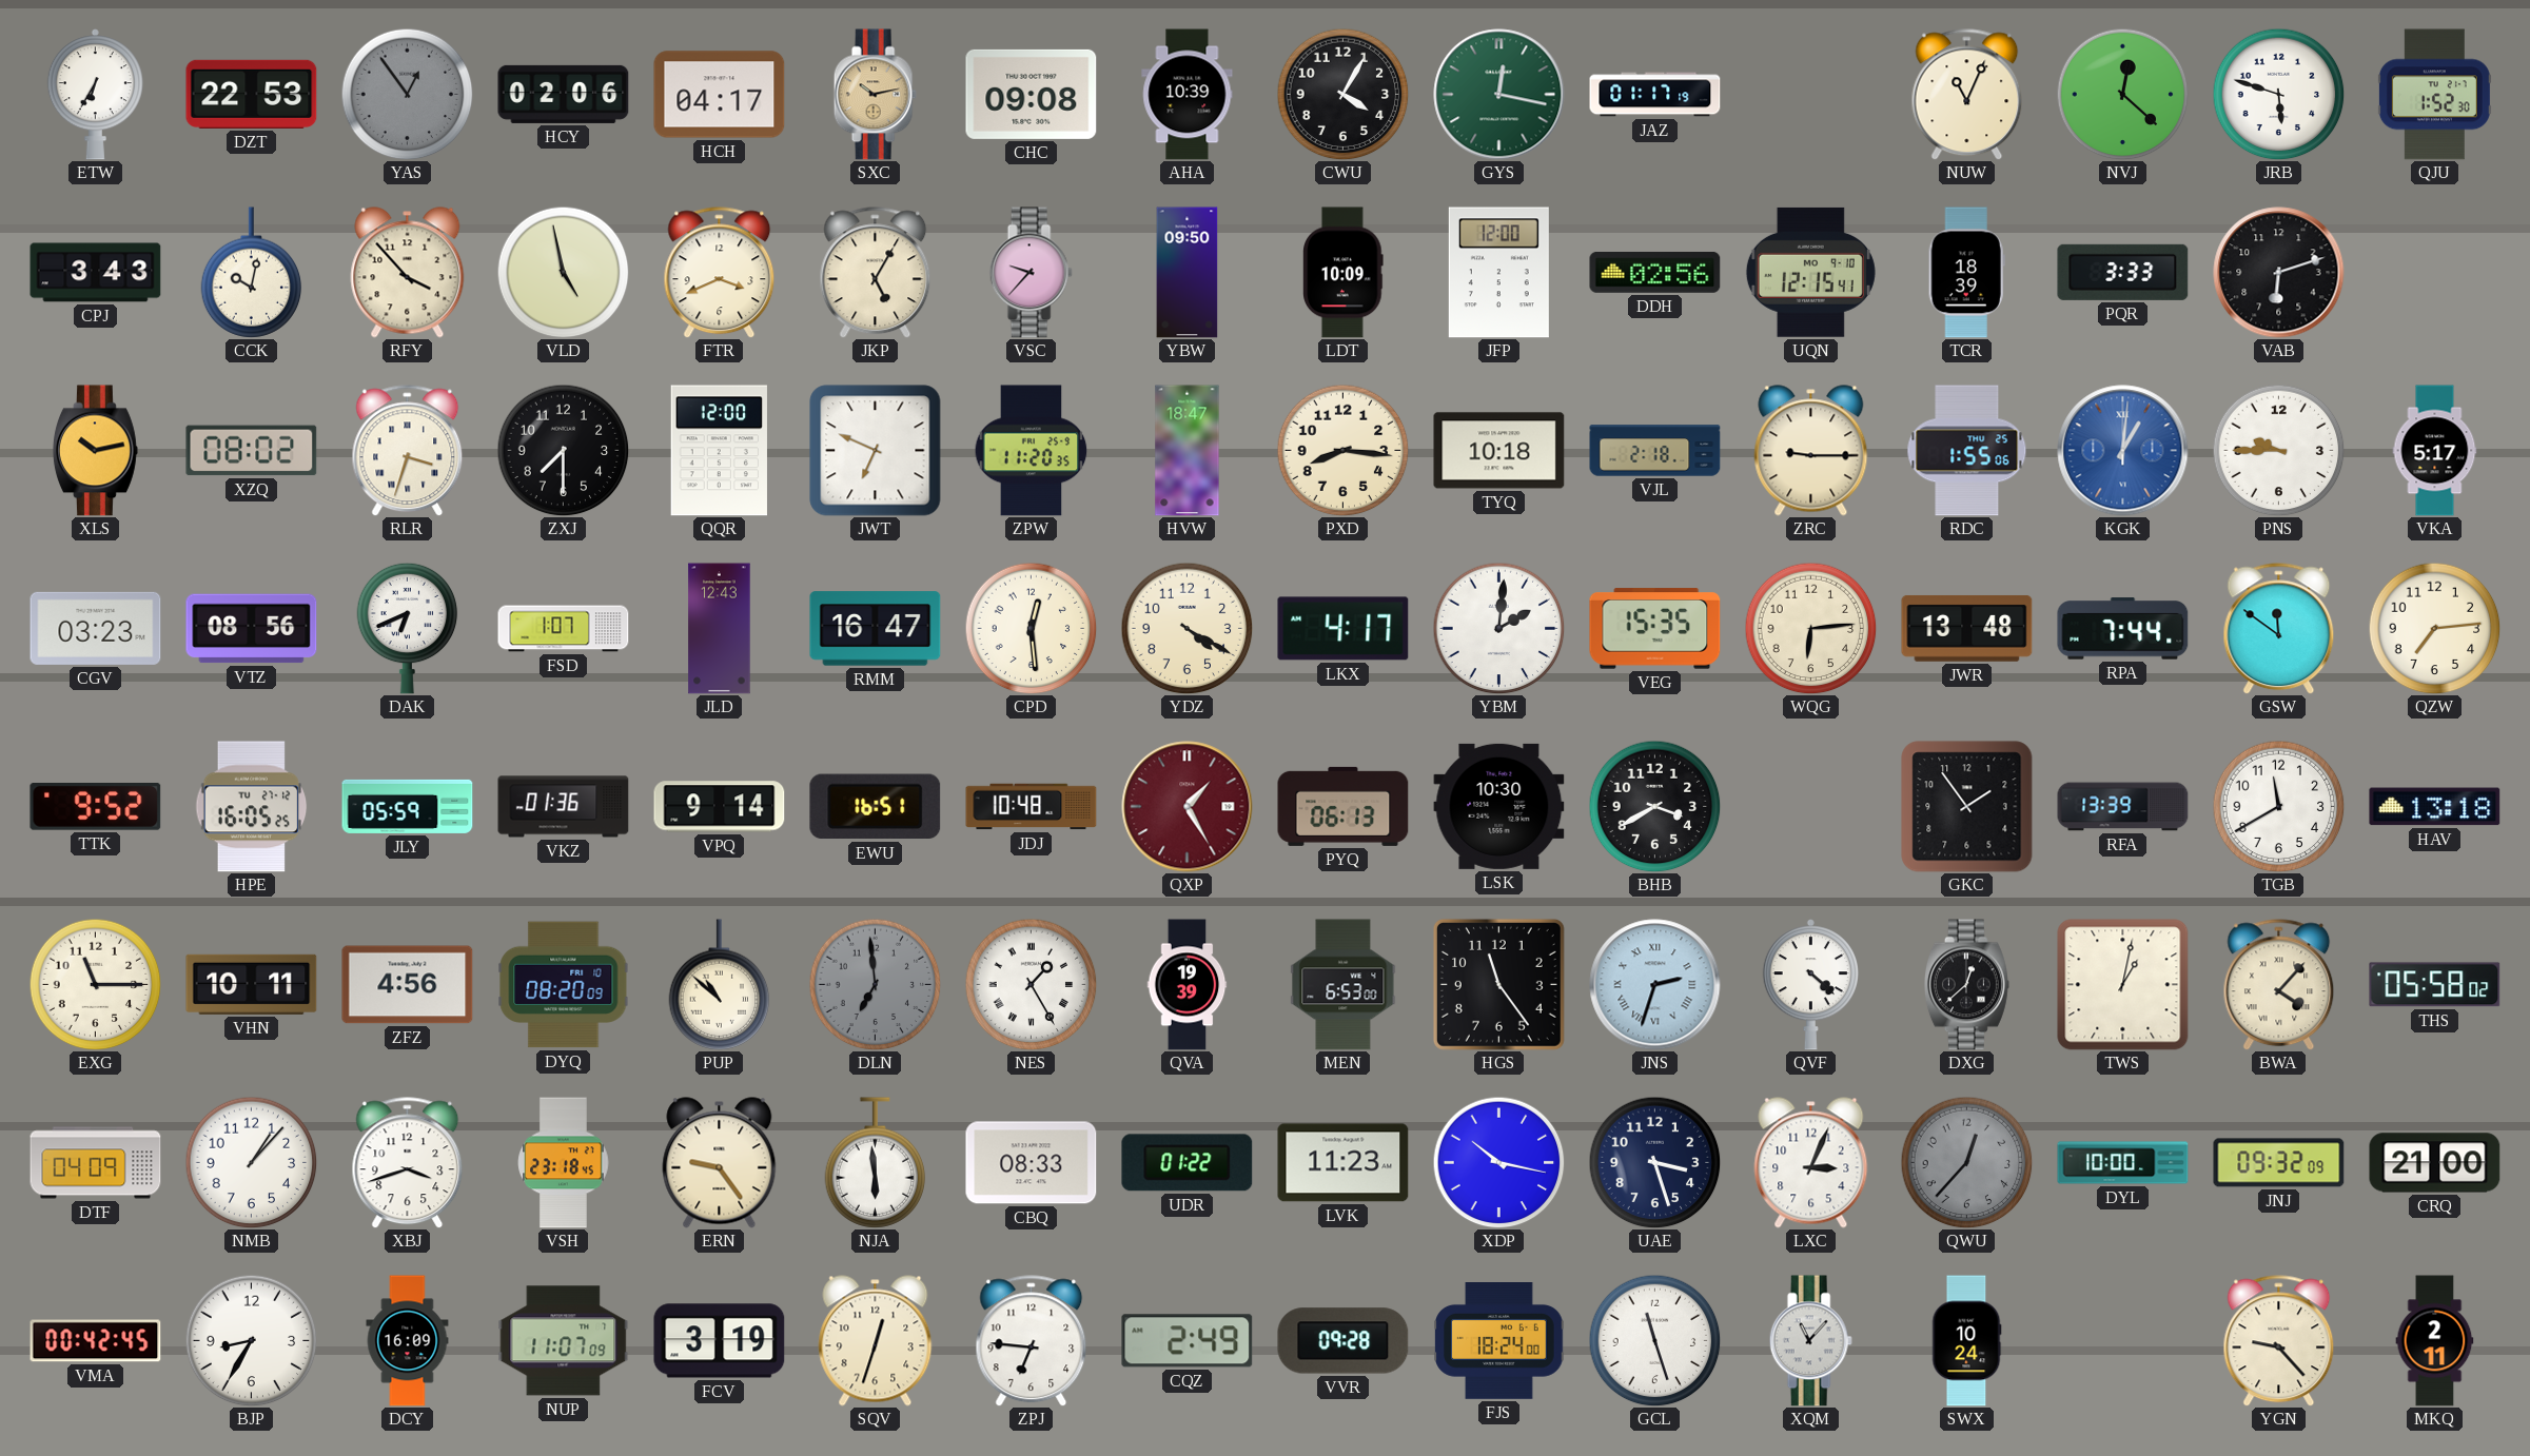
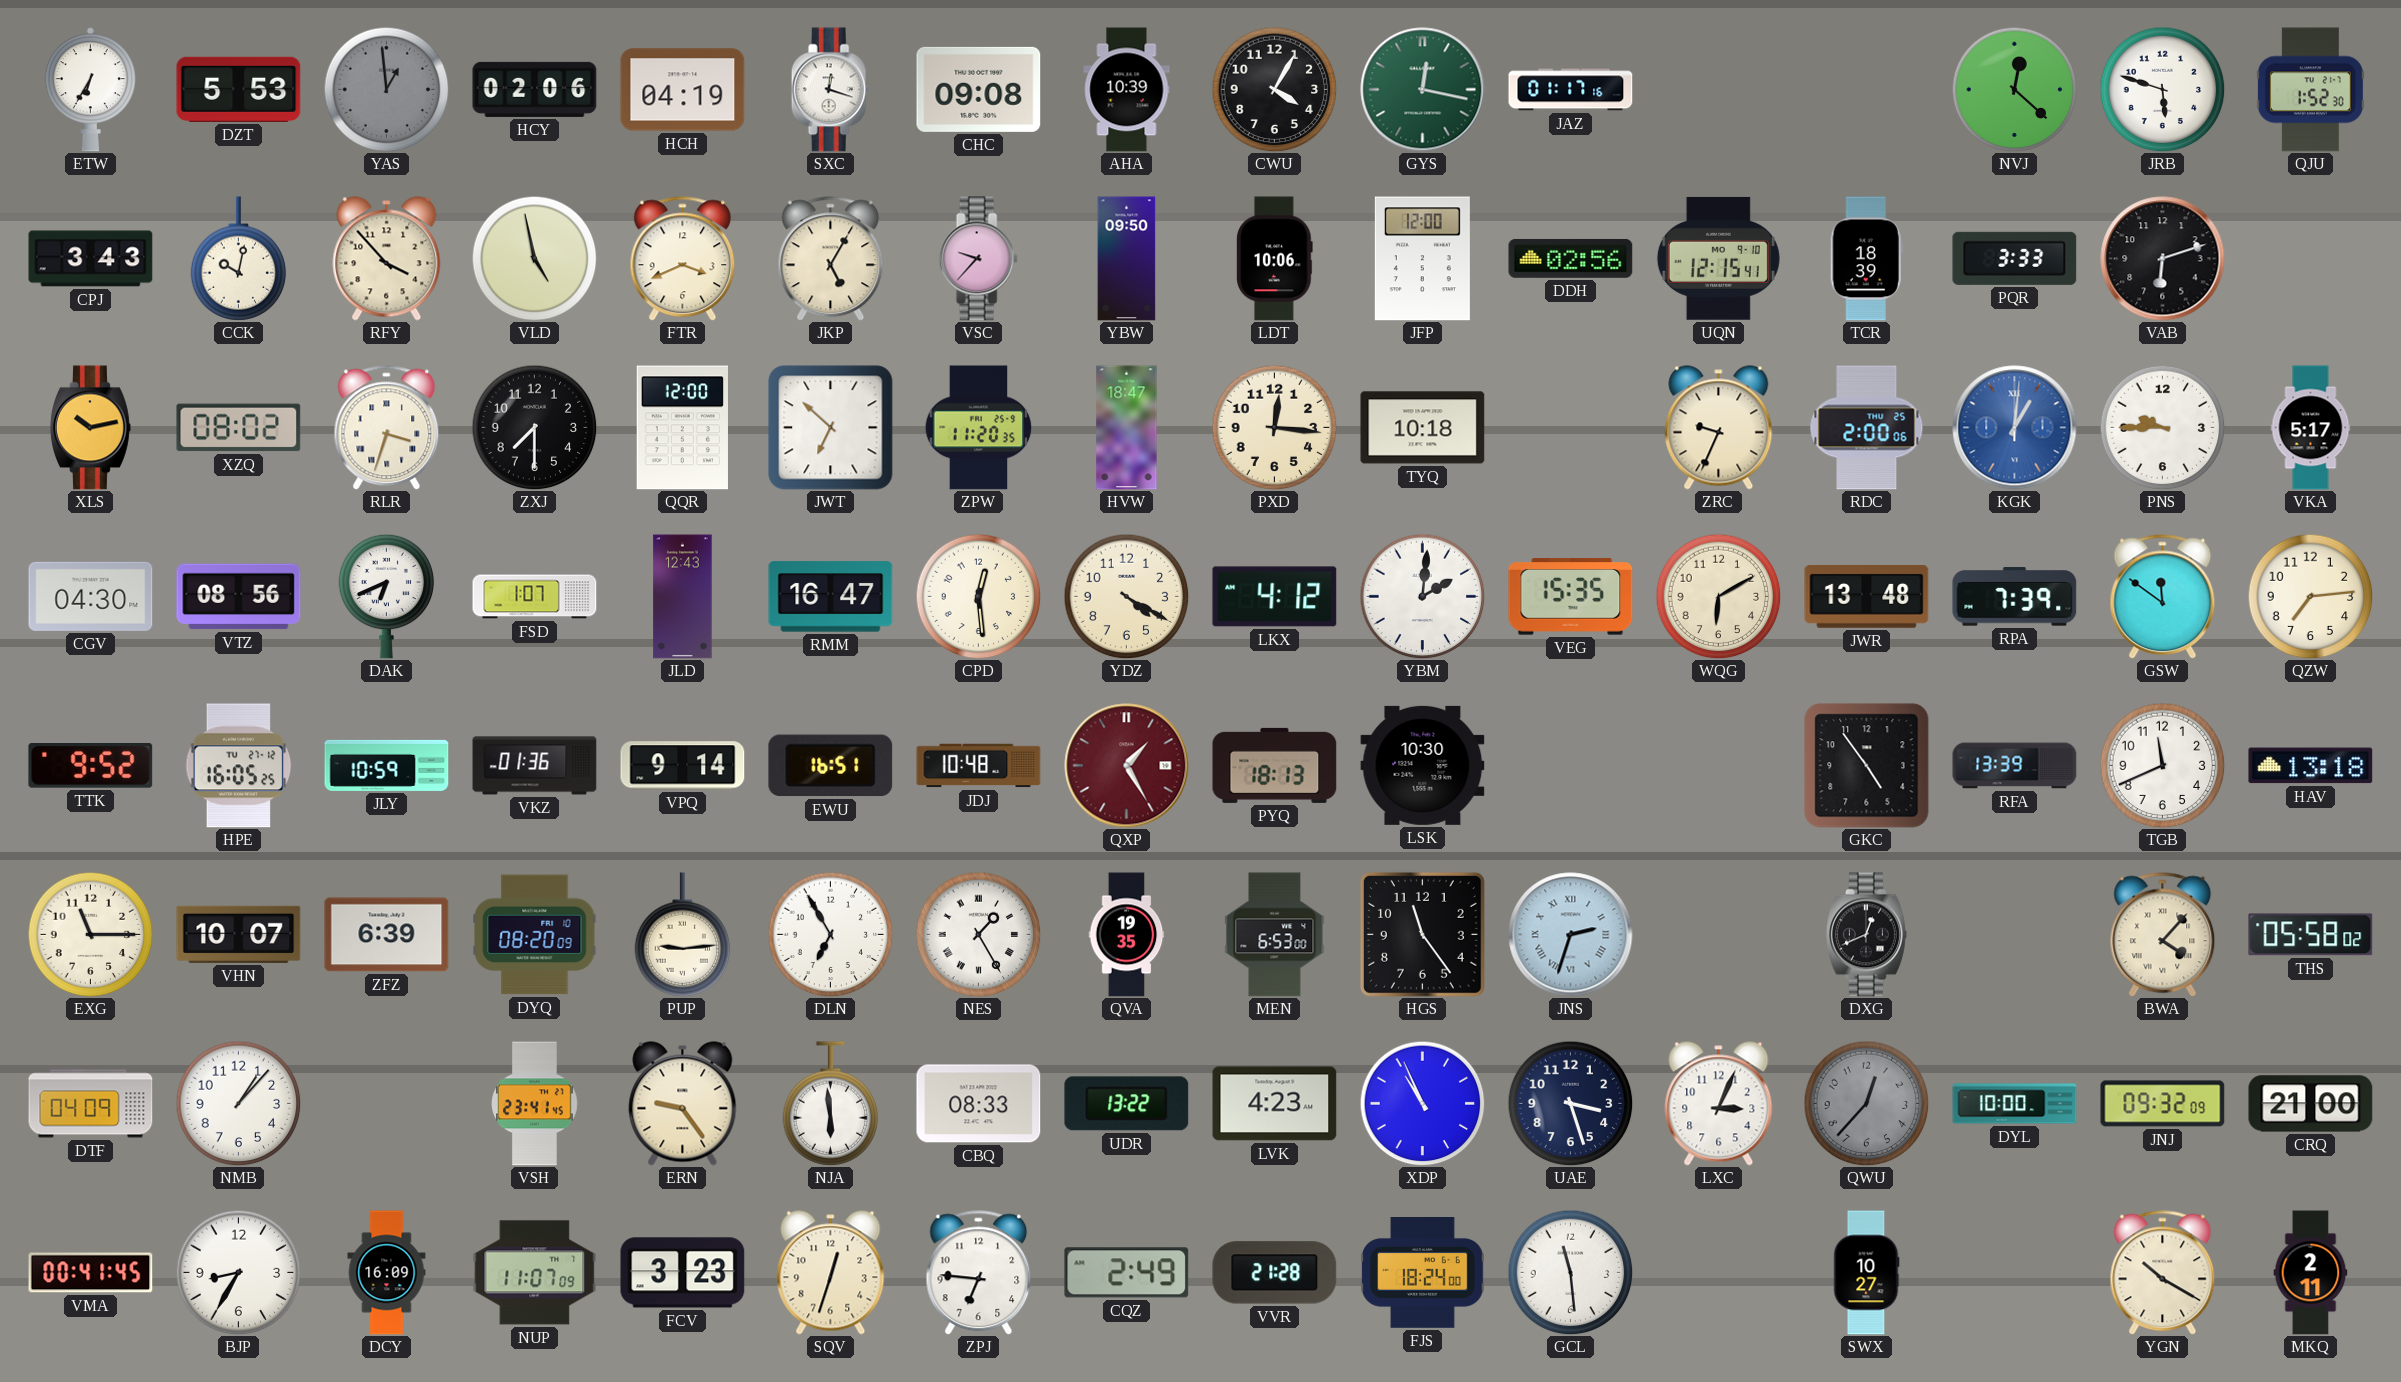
DZT: 22:53 -> 5:53 (239, 89)
YAS: 12:54 -> 12:59 (386, 89)
HCH: 04:17 -> 04:19 (683, 90)
SXC: 10:13 -> 12:18 (830, 90)
SXC dial: champagne -> white (830, 90)
JAZ: 01:17:19 -> 01:17:16 (1571, 90)
NUW: 11:04 -> none (1967, 95)
LDT: 10:09 -> 10:06 (1275, 259)
JWT: 6:49 -> 6:52 (831, 428)
PXD: 8:16 -> 12:16 (1274, 427)
VJL: 2:18 -> none (1655, 451)
ZRC: 9:15 -> 9:34 (1719, 428)
RDC: 1:55 -> 2:00 (1867, 428)
CGV: 03:23 -> 04:30 (91, 596)
LKX: 4:17 -> 4:12 (1275, 597)
WQG: 6:14 -> 6:10 (1718, 596)
RPA: 7:44 -> 7:39 (2015, 597)
JLY: 05:59 -> 10:59 (387, 765)
PYQ: 06:13 -> 18:13 (1275, 765)
BHB: 3:40 -> none (1654, 806)
GKC: 1:54 -> 4:54 (1867, 766)
TGB: 11:40 -> 11:41 (2162, 765)
VHN: 10:11 -> 10:07 (239, 934)
ZFZ: 4:56 -> 6:39 (387, 935)
PUP: 10:52 -> 9:14 (683, 935)
DLN: 6:59 -> 6:55 (830, 934)
DLN dial: grey -> white (830, 934)
QVA: 19:39 -> 19:35 (1127, 935)
QVF: 4:22 -> none (1810, 985)
DXG: 12:38 -> 12:41 (1866, 935)
TWS: 1:02 -> none (2123, 985)
XBJ: 3:42 -> none (408, 1163)
VSH: 23:18 -> 23:41 (535, 1104)
UDR: 01:22 -> 13:22 (1127, 1104)
LVK: 11:23 -> 4:23 (1275, 1104)
XDP: 10:17 -> 10:56 (1422, 1103)
VMA: 00:42 -> 00:41 (91, 1273)
FCV: 3:19 -> 3:23 (683, 1273)
VVR: 09:28 -> 21:28 (1275, 1273)
GCL: 11:27 -> 11:29 (1570, 1272)
XQM: 11:07 -> none (1810, 1341)
SWX: 10:24 -> 10:27 (1866, 1273)
YGN: 9:23 -> 10:20 (2163, 1273)
